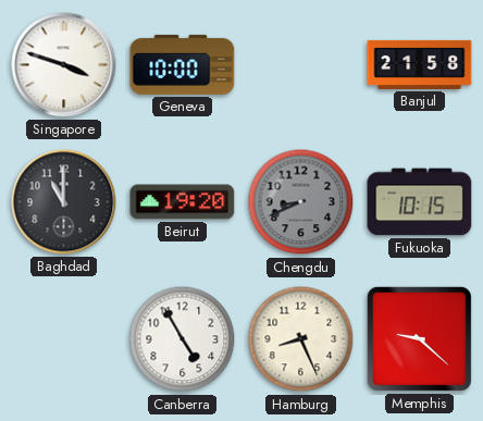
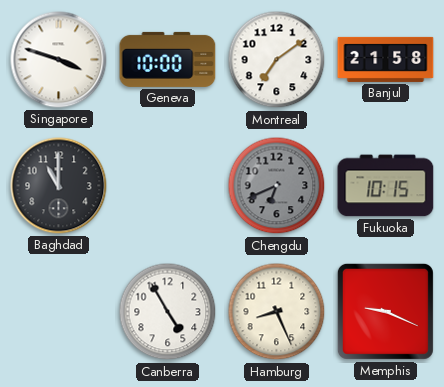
Montreal: none -> 7:09 (277, 60)
Beirut: 19:20 -> none (183, 202)
Chengdu: 8:41 -> 6:41 (277, 186)
Memphis: 9:22 -> 9:19 (385, 311)
